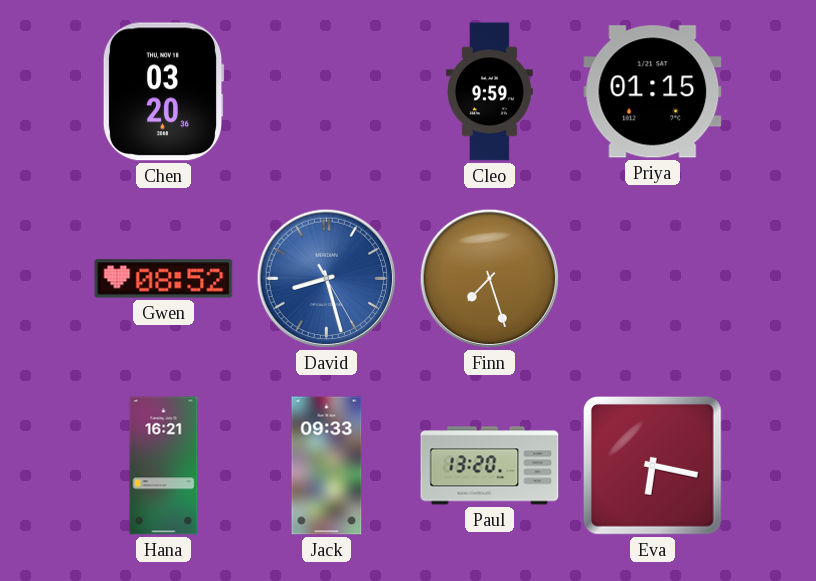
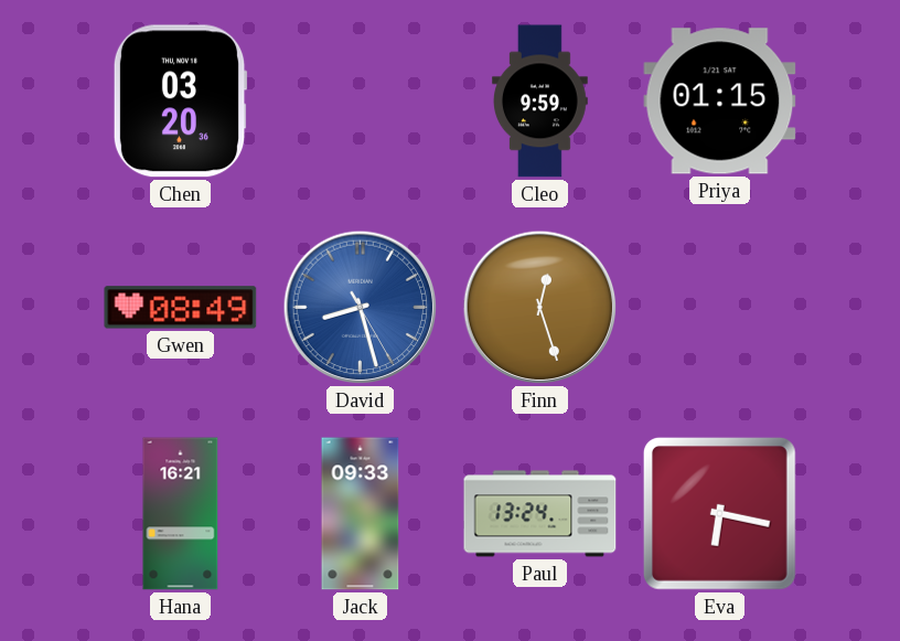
Gwen: 08:52 -> 08:49 (181, 308)
Finn: 7:27 -> 12:27 (540, 308)
Paul: 13:20 -> 13:24 (540, 514)
